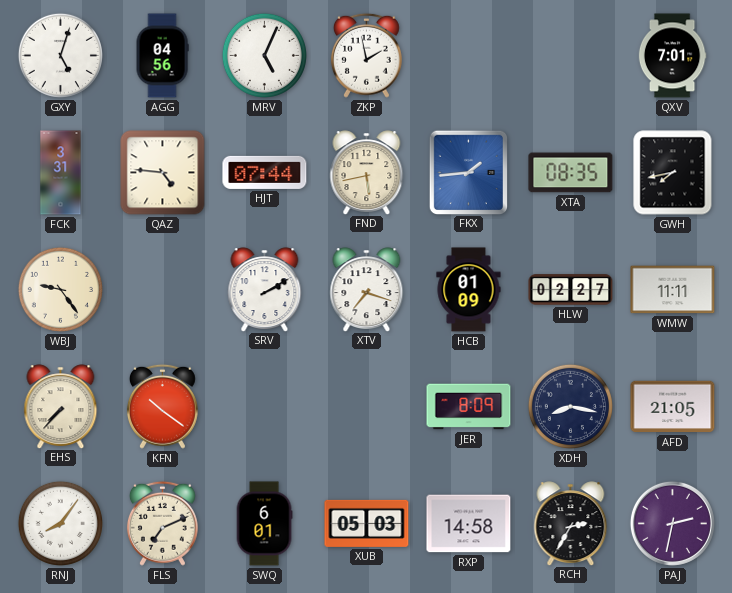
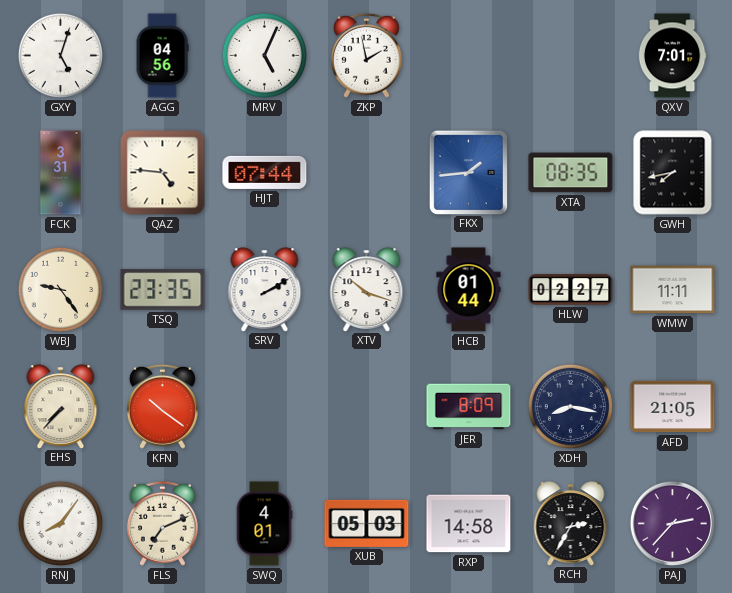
FND: 5:43 -> none (367, 172)
TSQ: none -> 23:35 (163, 290)
XTV: 7:18 -> 10:18 (367, 289)
HCB: 01:09 -> 01:44 (469, 290)
SWQ: 6:01 -> 4:01 (264, 524)
PAJ: 2:32 -> 2:37 (672, 523)
